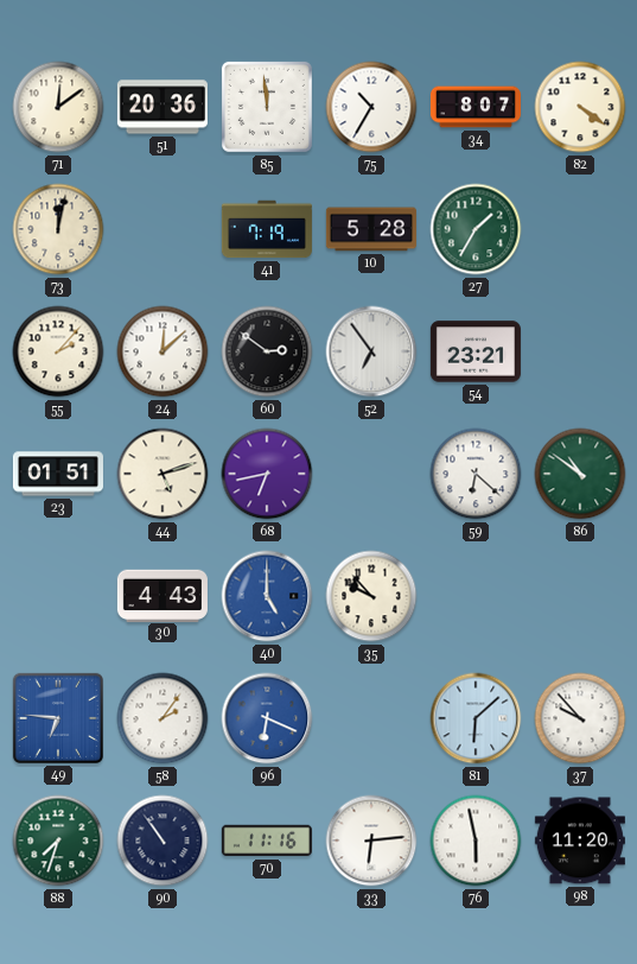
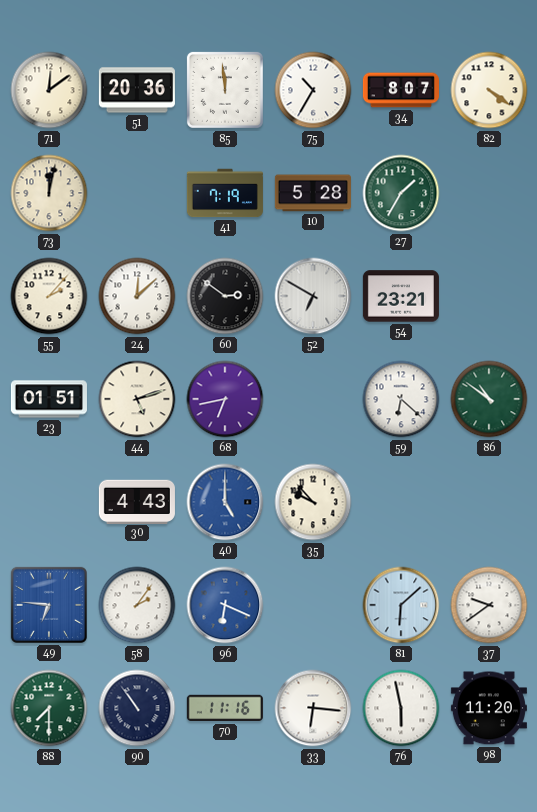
52: 6:54 -> 6:50 (313, 296)
37: 9:53 -> 9:39 (489, 605)
88: 7:33 -> 7:30 (49, 708)
33: 6:14 -> 6:16 (313, 708)
